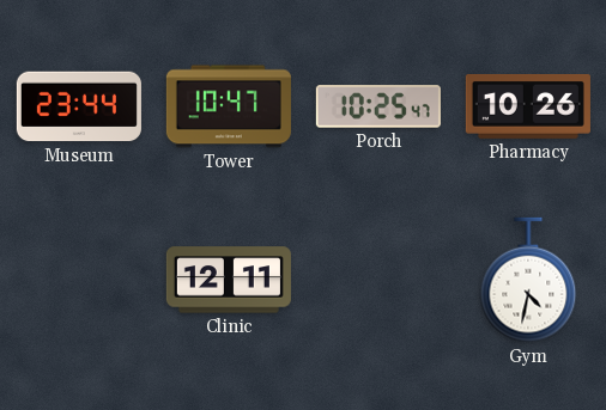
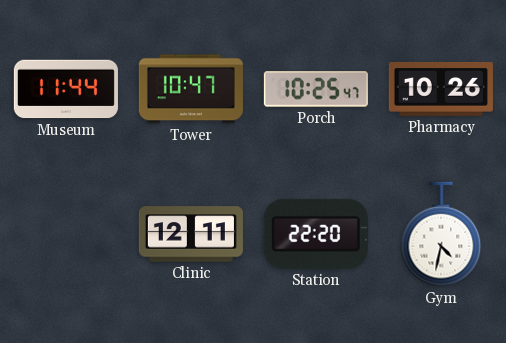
Museum: 23:44 -> 11:44 (66, 89)
Station: none -> 22:20 (316, 234)
